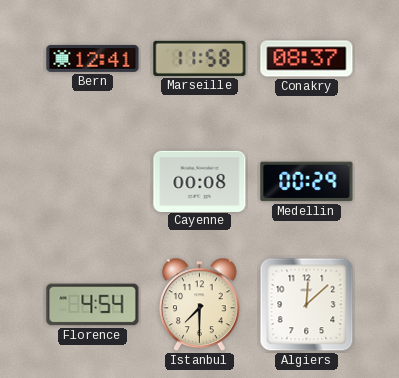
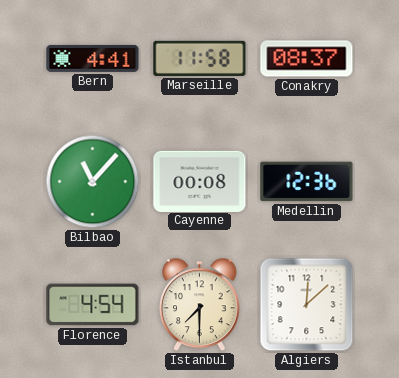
Bern: 12:41 -> 4:41 (93, 58)
Bilbao: none -> 11:07 (93, 182)
Medellin: 00:29 -> 12:36 (307, 182)
